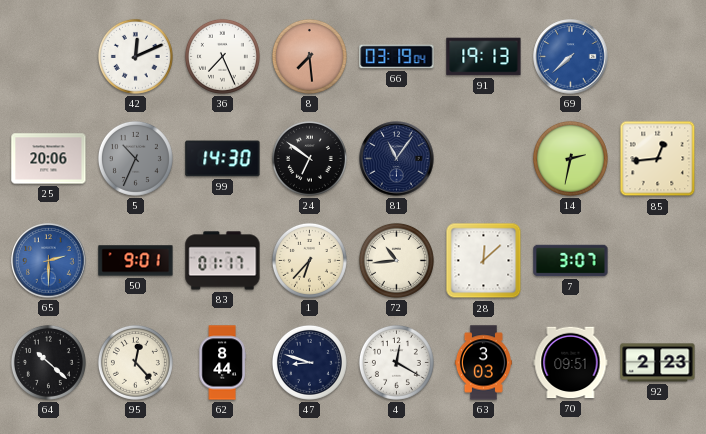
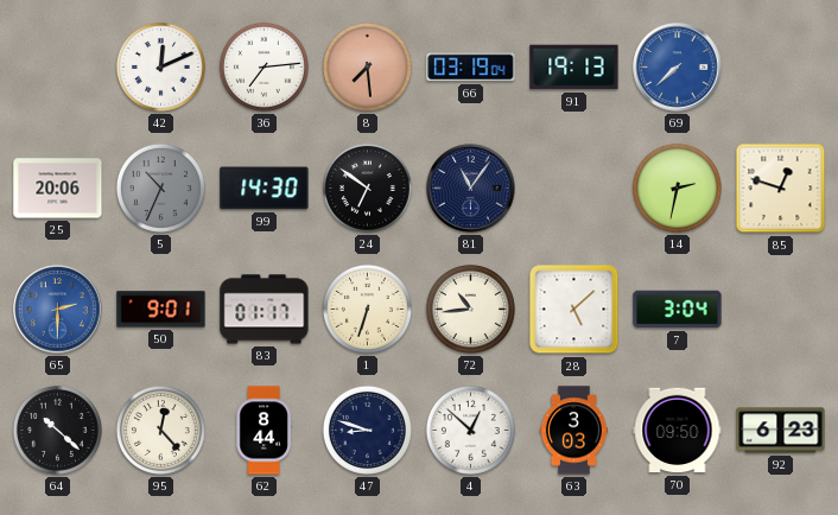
36: 7:26 -> 7:14 (264, 66)
85: 12:44 -> 12:48 (781, 189)
1: 6:37 -> 6:33 (367, 309)
28: 12:08 -> 5:08 (574, 310)
7: 3:07 -> 3:04 (678, 310)
4: 12:20 -> 12:52 (470, 430)
70: 09:51 -> 09:50 (678, 431)
92: 2:23 -> 6:23 (781, 431)
